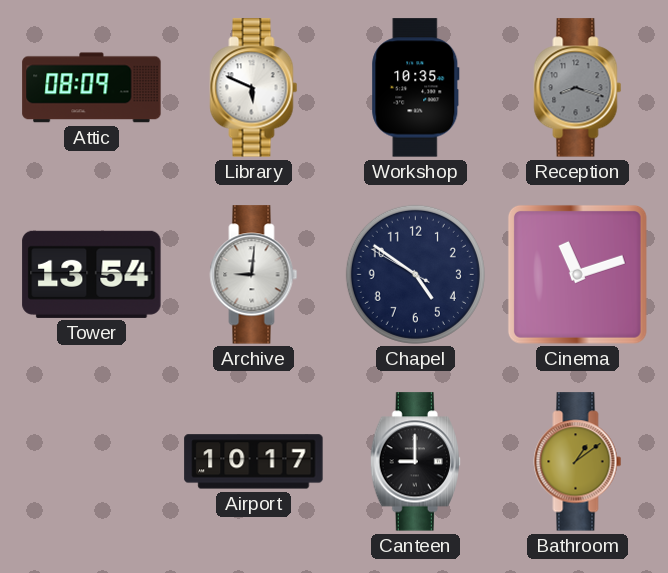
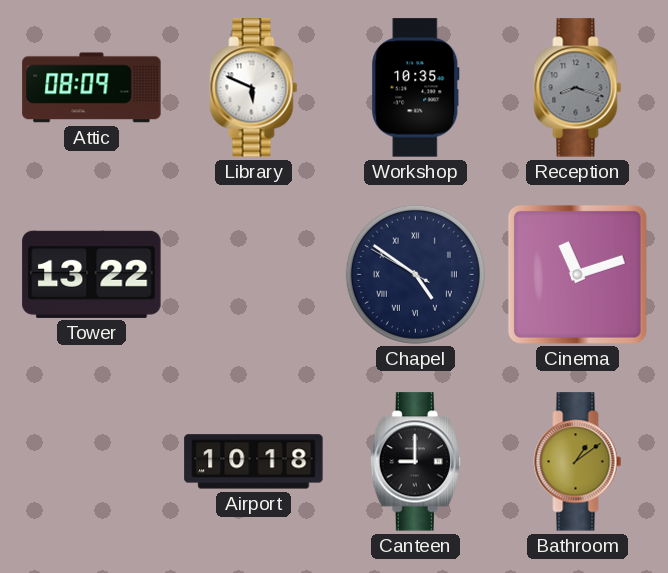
Tower: 13:54 -> 13:22 (92, 274)
Archive: 9:01 -> none (254, 275)
Chapel numerals: Arabic -> Roman (415, 274)
Airport: 10:17 -> 10:18 (254, 462)
